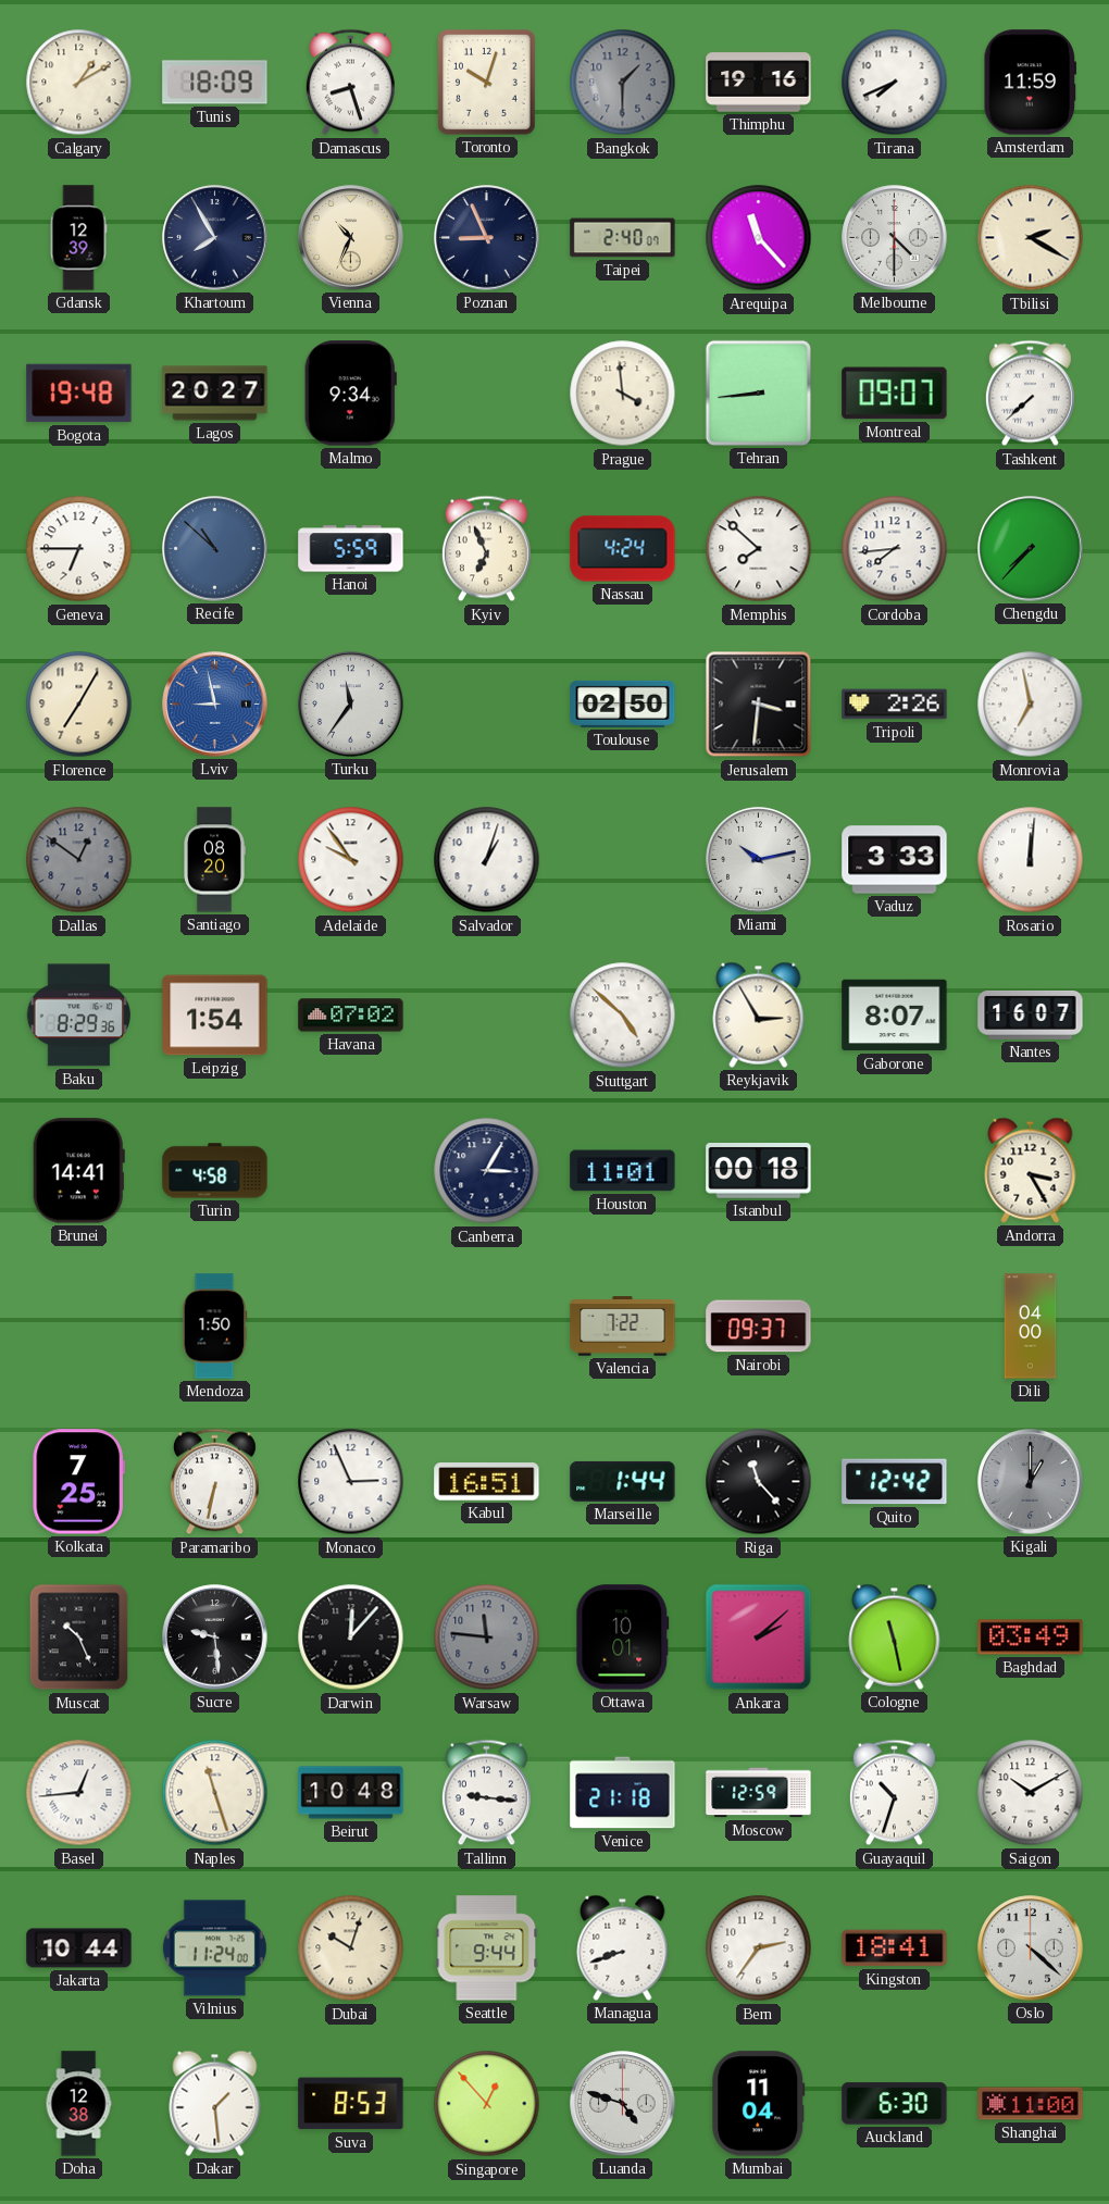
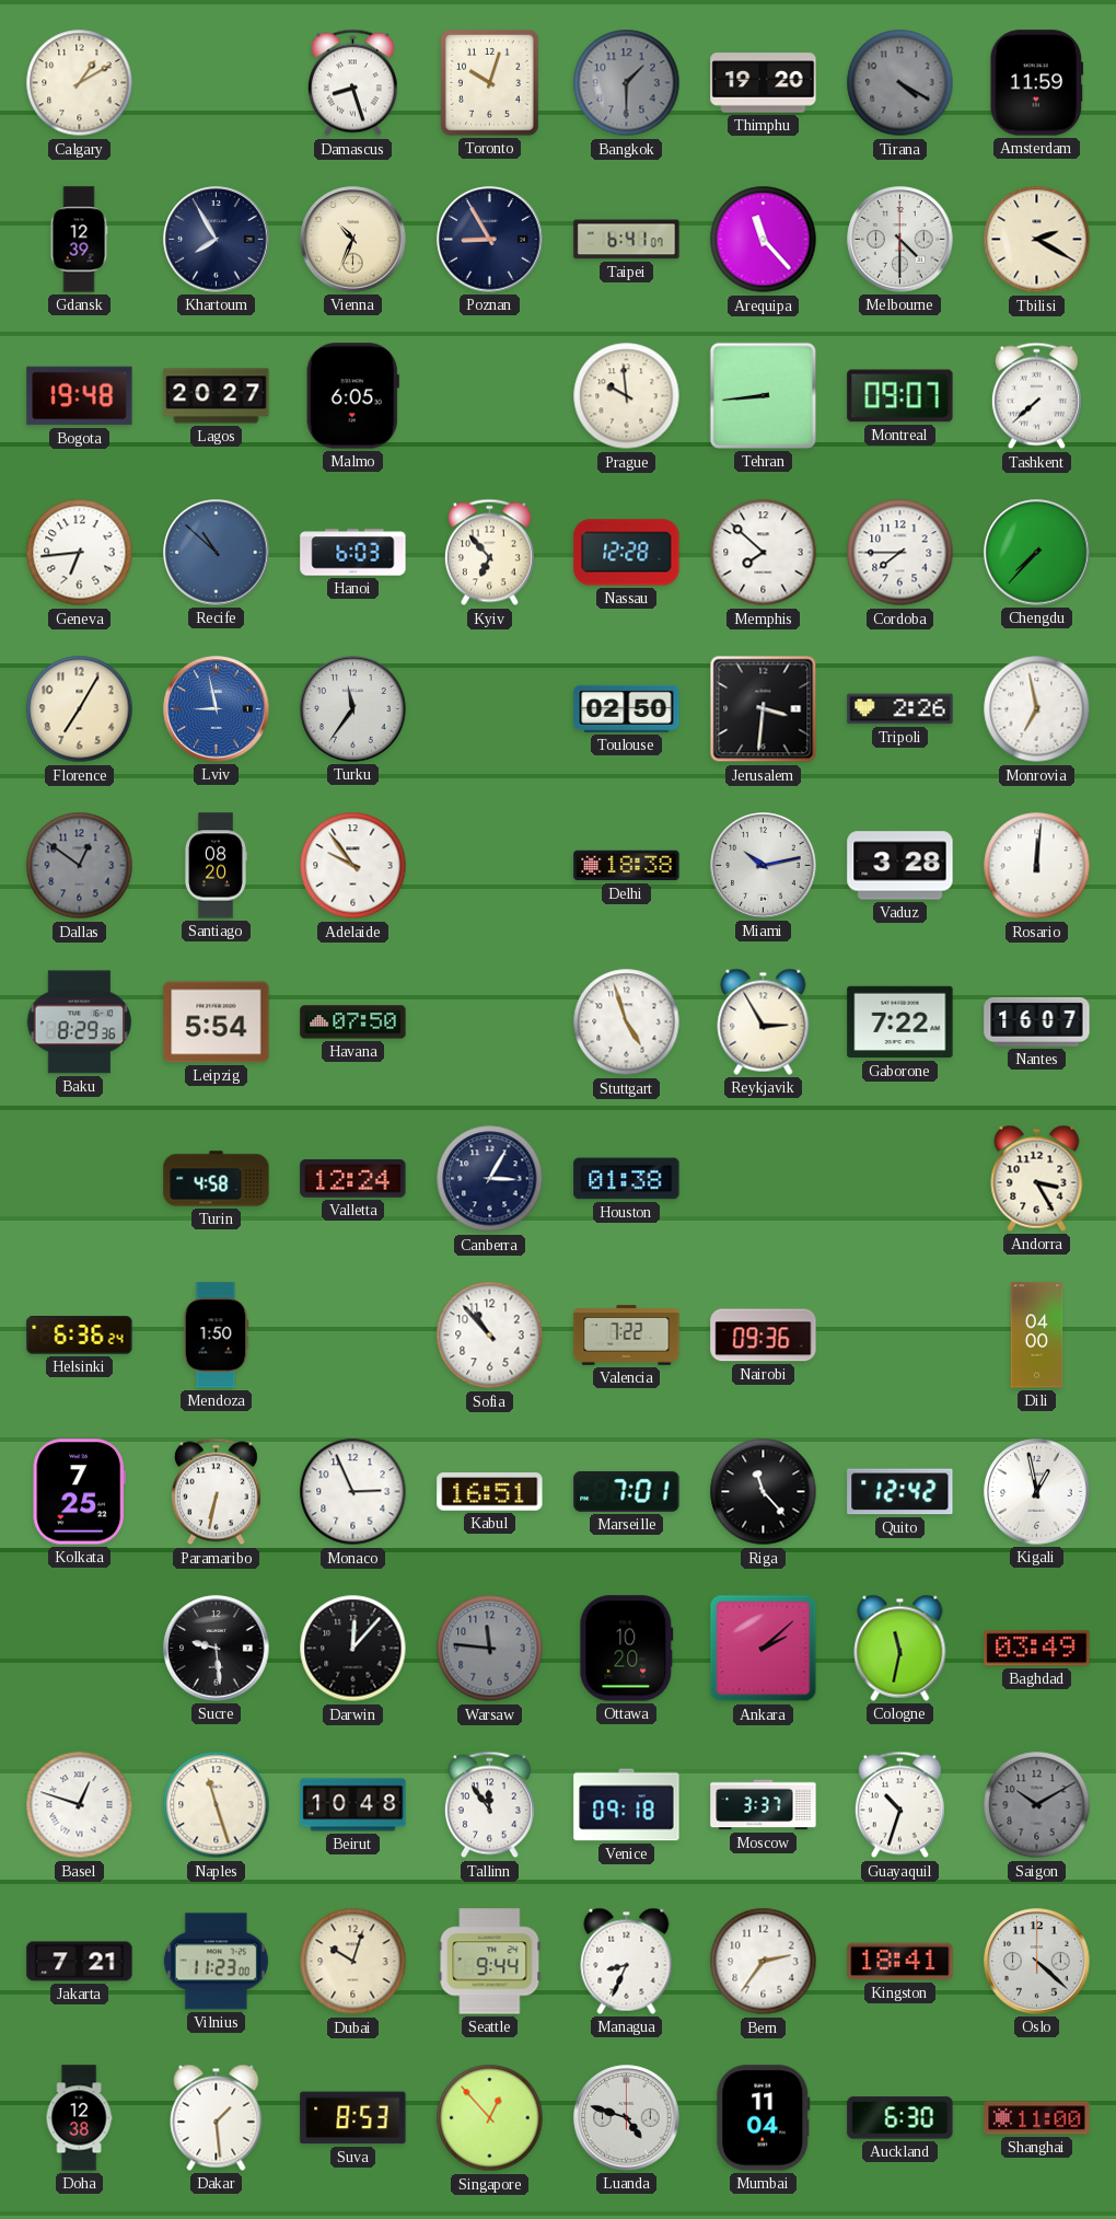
Tunis: 18:09 -> none (215, 83)
Thimphu: 19:16 -> 19:20 (764, 83)
Tirana: 7:41 -> 4:20 (900, 83)
Tirana dial: white -> grey (900, 83)
Poznan: 8:56 -> 8:55 (490, 240)
Taipei: 2:40 -> 6:41 (627, 240)
Malmo: 9:34 -> 6:05 (352, 396)
Prague: 3:59 -> 9:59 (627, 396)
Geneva: 6:45 -> 6:44 (80, 553)
Hanoi: 5:59 -> 6:03 (353, 553)
Kyiv: 6:56 -> 6:53 (489, 553)
Nassau: 4:24 -> 12:28 (627, 553)
Cordoba: 7:44 -> 7:45 (900, 553)
Salvador: 1:03 -> none (487, 860)
Delhi: none -> 18:38 (627, 866)
Vaduz: 3:33 -> 3:28 (900, 866)
Leipzig: 1:54 -> 5:54 (217, 1022)
Havana: 07:02 -> 07:50 (353, 1022)
Stuttgart: 4:52 -> 4:57 (627, 1022)
Gaborone: 8:07 -> 7:22 (900, 1022)
Brunei: 14:41 -> none (78, 1171)
Valletta: none -> 12:24 (353, 1179)
Houston: 11:01 -> 01:38 (627, 1179)
Istanbul: 00:18 -> none (759, 1171)
Helsinki: none -> 6:36 (80, 1336)
Sofia: none -> 10:53 (490, 1336)
Nairobi: 09:37 -> 09:36 (764, 1336)
Marseille: 1:44 -> 7:01 (627, 1491)
Kigali: 1:00 -> 12:58 (1037, 1492)
Kigali dial: grey -> white (1037, 1492)
Muscat: 10:26 -> none (79, 1638)
Ottawa: 10:01 -> 10:20 (627, 1649)
Cologne: 11:28 -> 11:32 (900, 1648)
Basel: 12:44 -> 12:48 (80, 1805)
Tallinn: 9:16 -> 11:54 (489, 1805)
Venice: 21:18 -> 09:18 (627, 1805)
Moscow: 12:59 -> 3:37 (764, 1805)
Saigon dial: white -> grey (1037, 1805)
Jakarta: 10:44 -> 7:21 (80, 1962)
Vilnius: 11:24 -> 11:23 (216, 1962)
Managua: 8:42 -> 8:34 (627, 1961)
